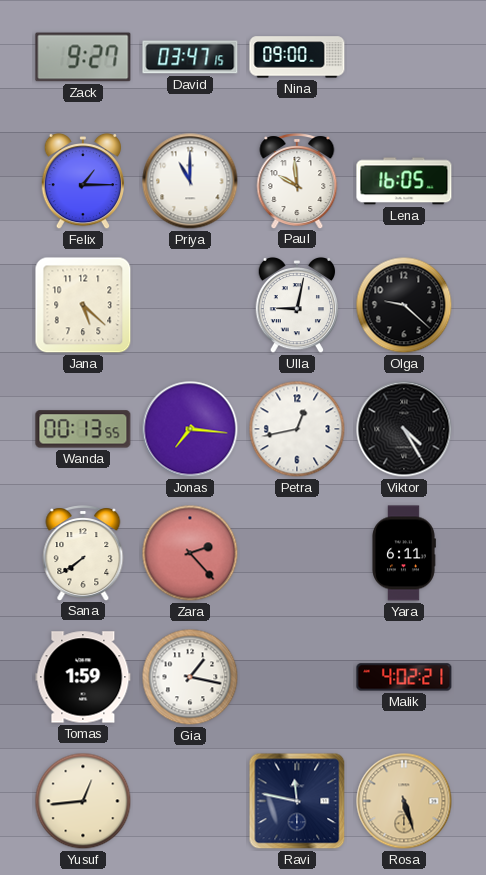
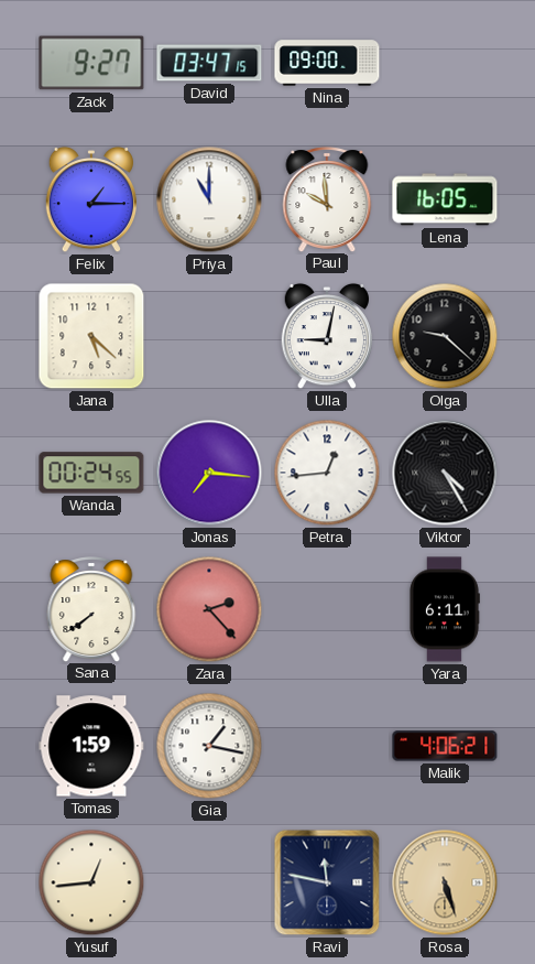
Wanda: 00:13 -> 00:24 (91, 473)
Petra: 12:43 -> 12:44 (327, 473)
Malik: 4:02 -> 4:06 (445, 746)
